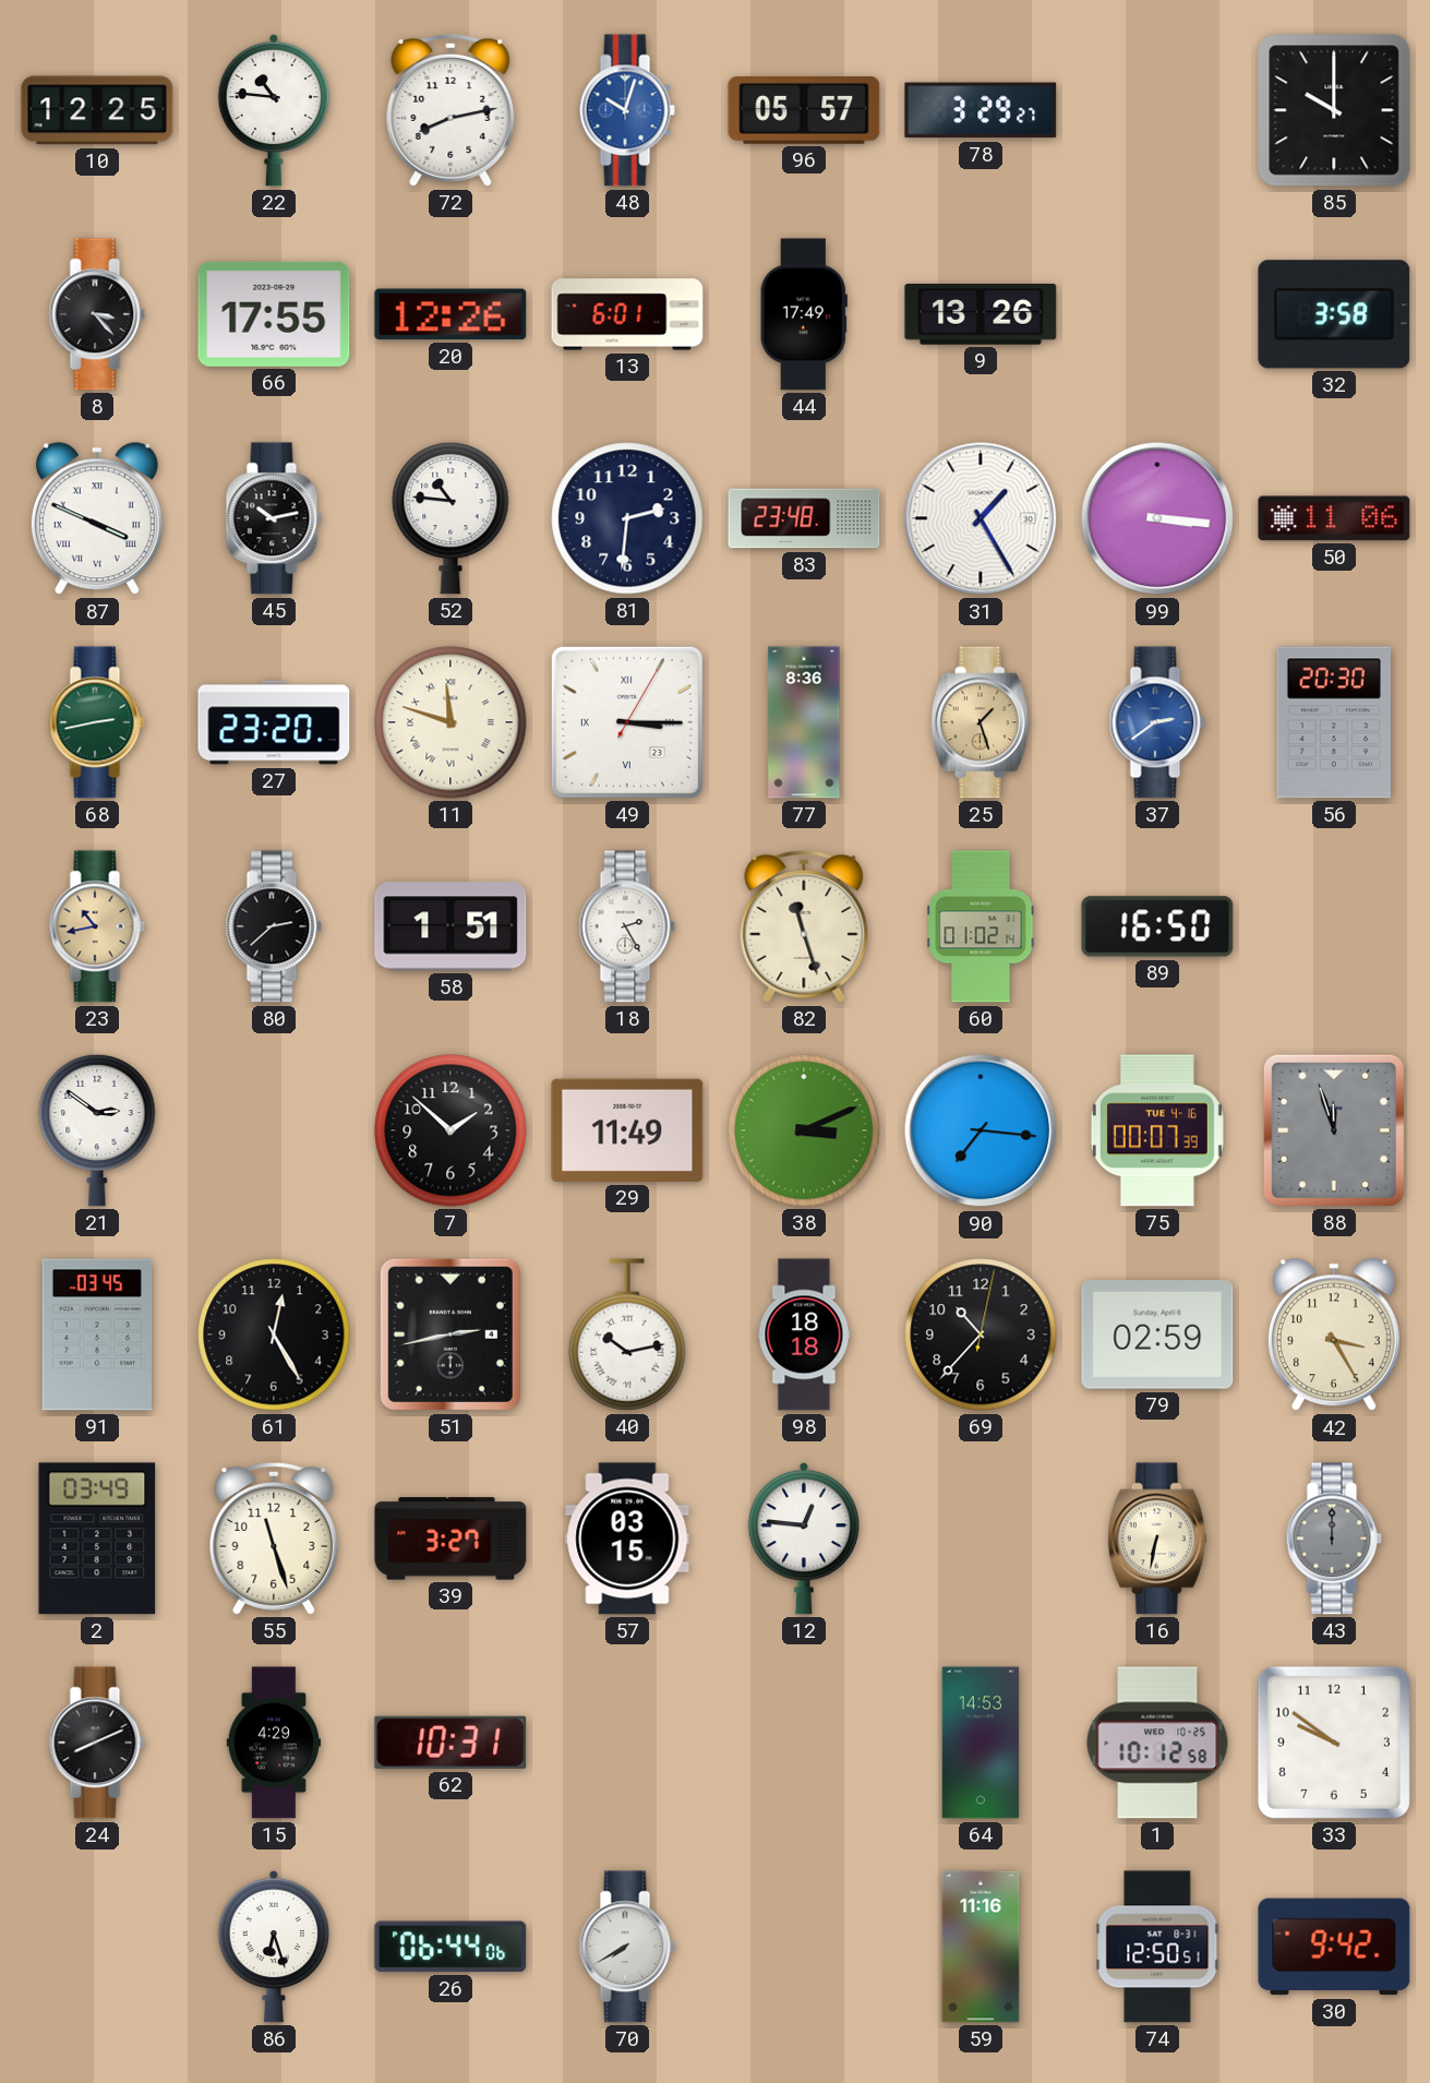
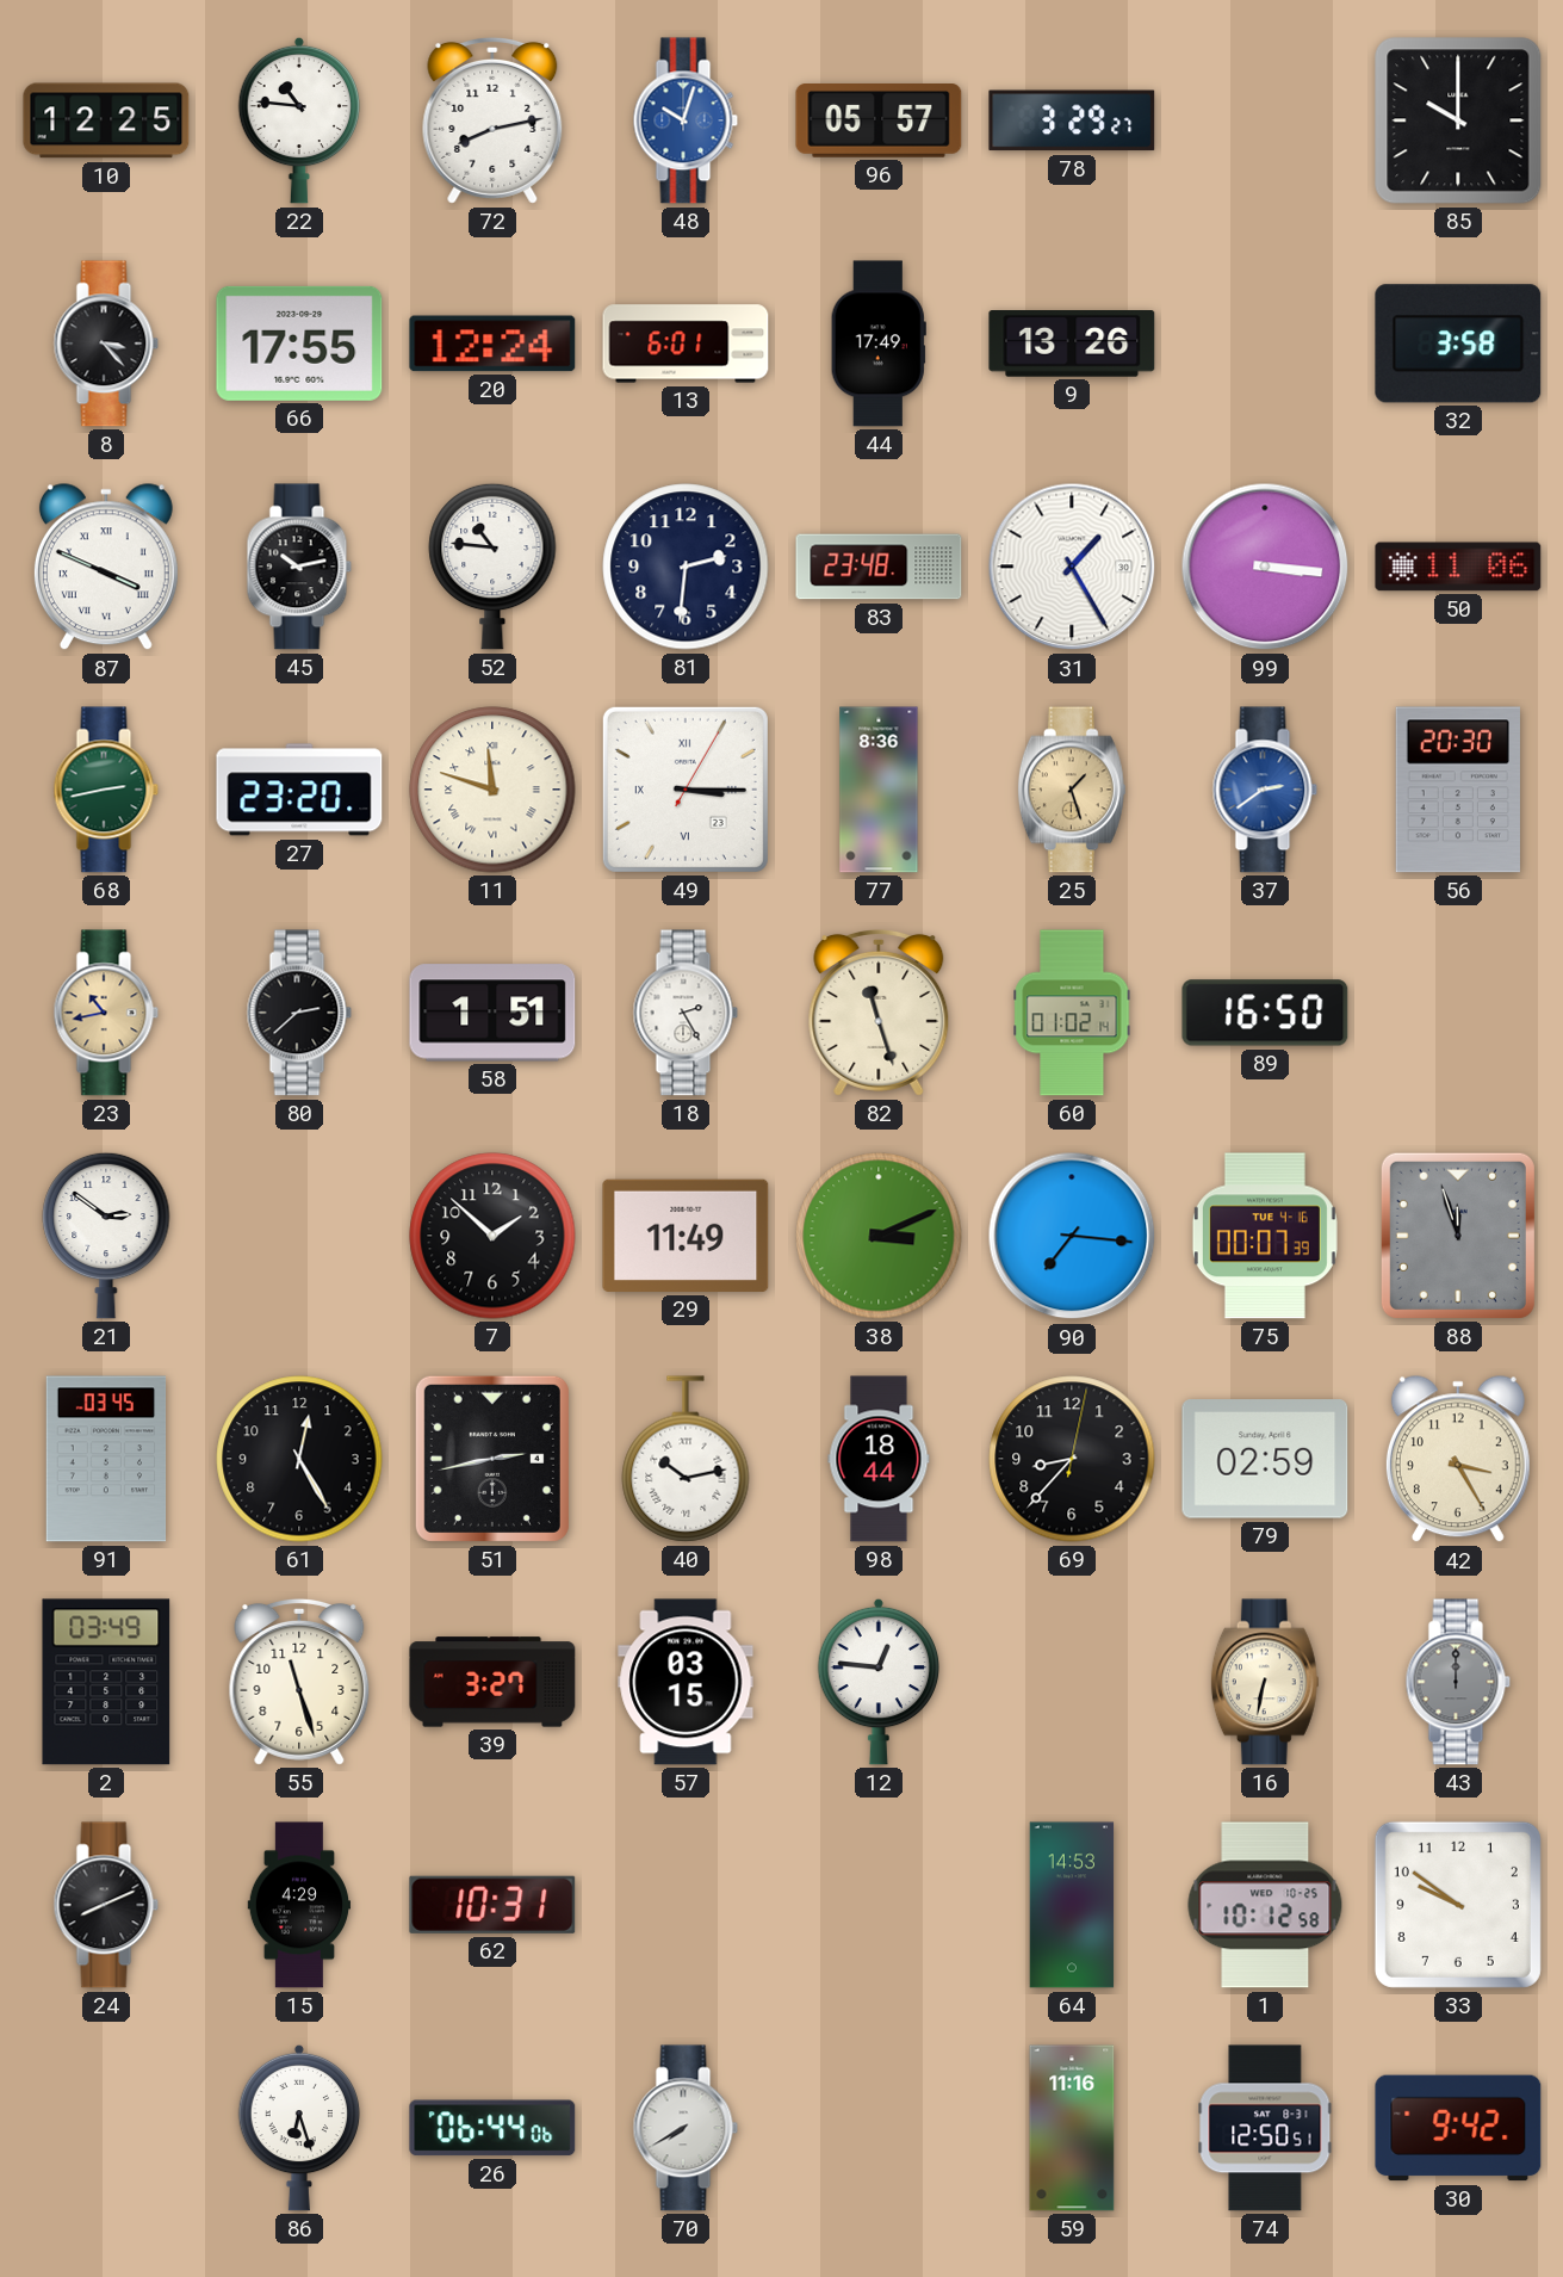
20: 12:26 -> 12:24 (492, 344)
98: 18:18 -> 18:44 (879, 1459)
69: 10:37 -> 8:37 (1072, 1459)
